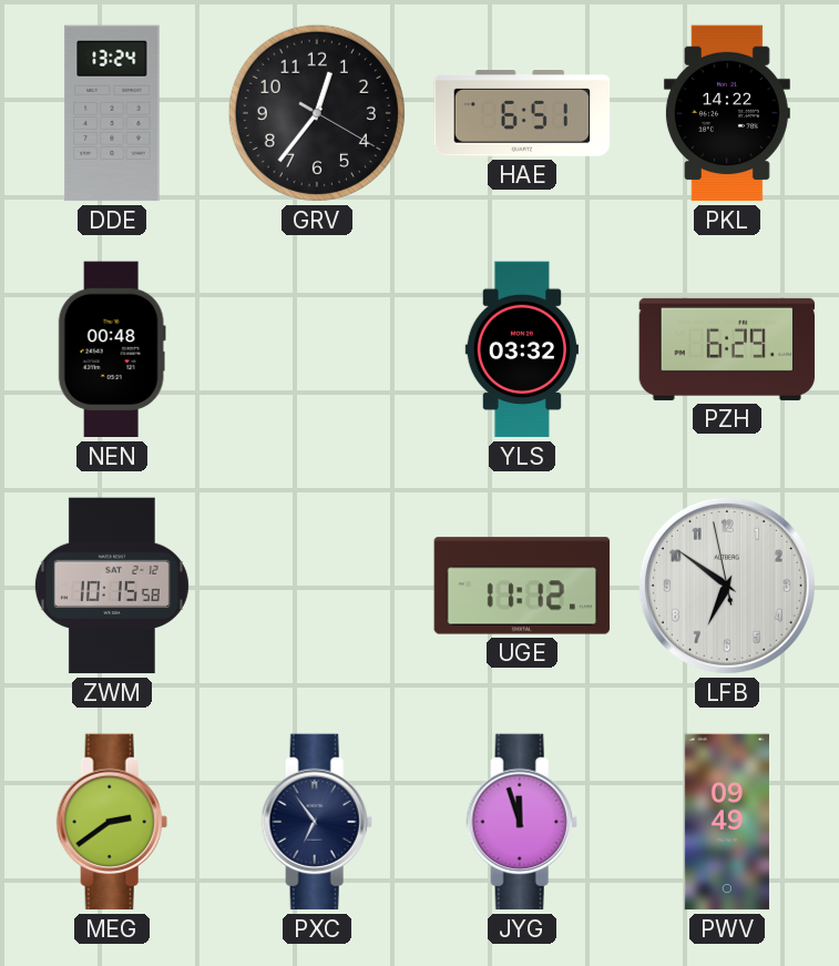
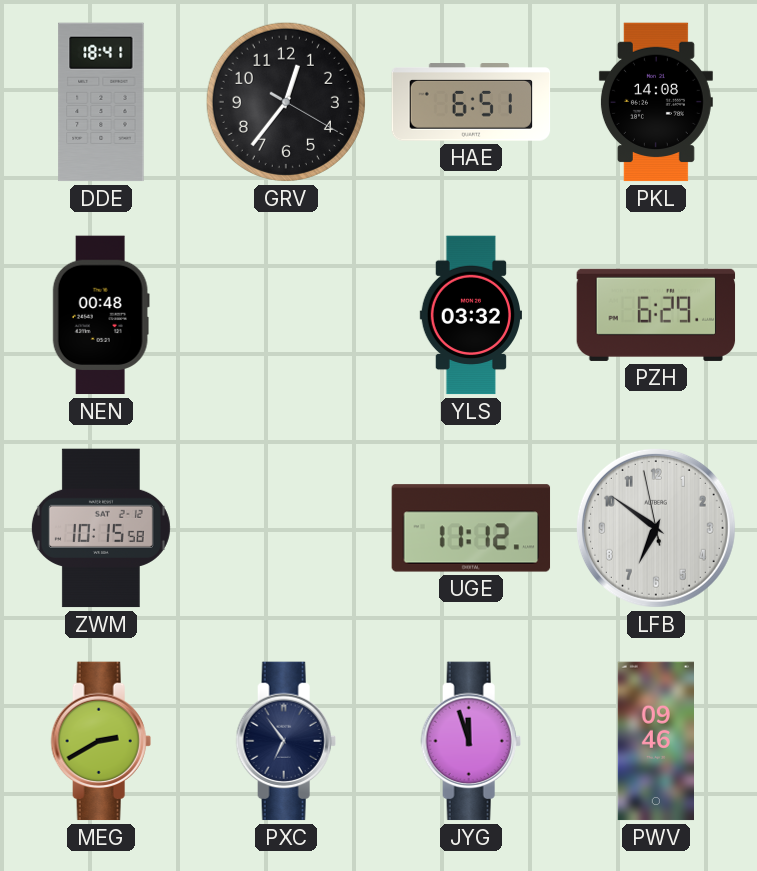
DDE: 13:24 -> 18:41 (101, 102)
PKL: 14:22 -> 14:08 (656, 102)
MEG: 2:39 -> 2:40 (101, 741)
PWV: 09:49 -> 09:46 (655, 741)
